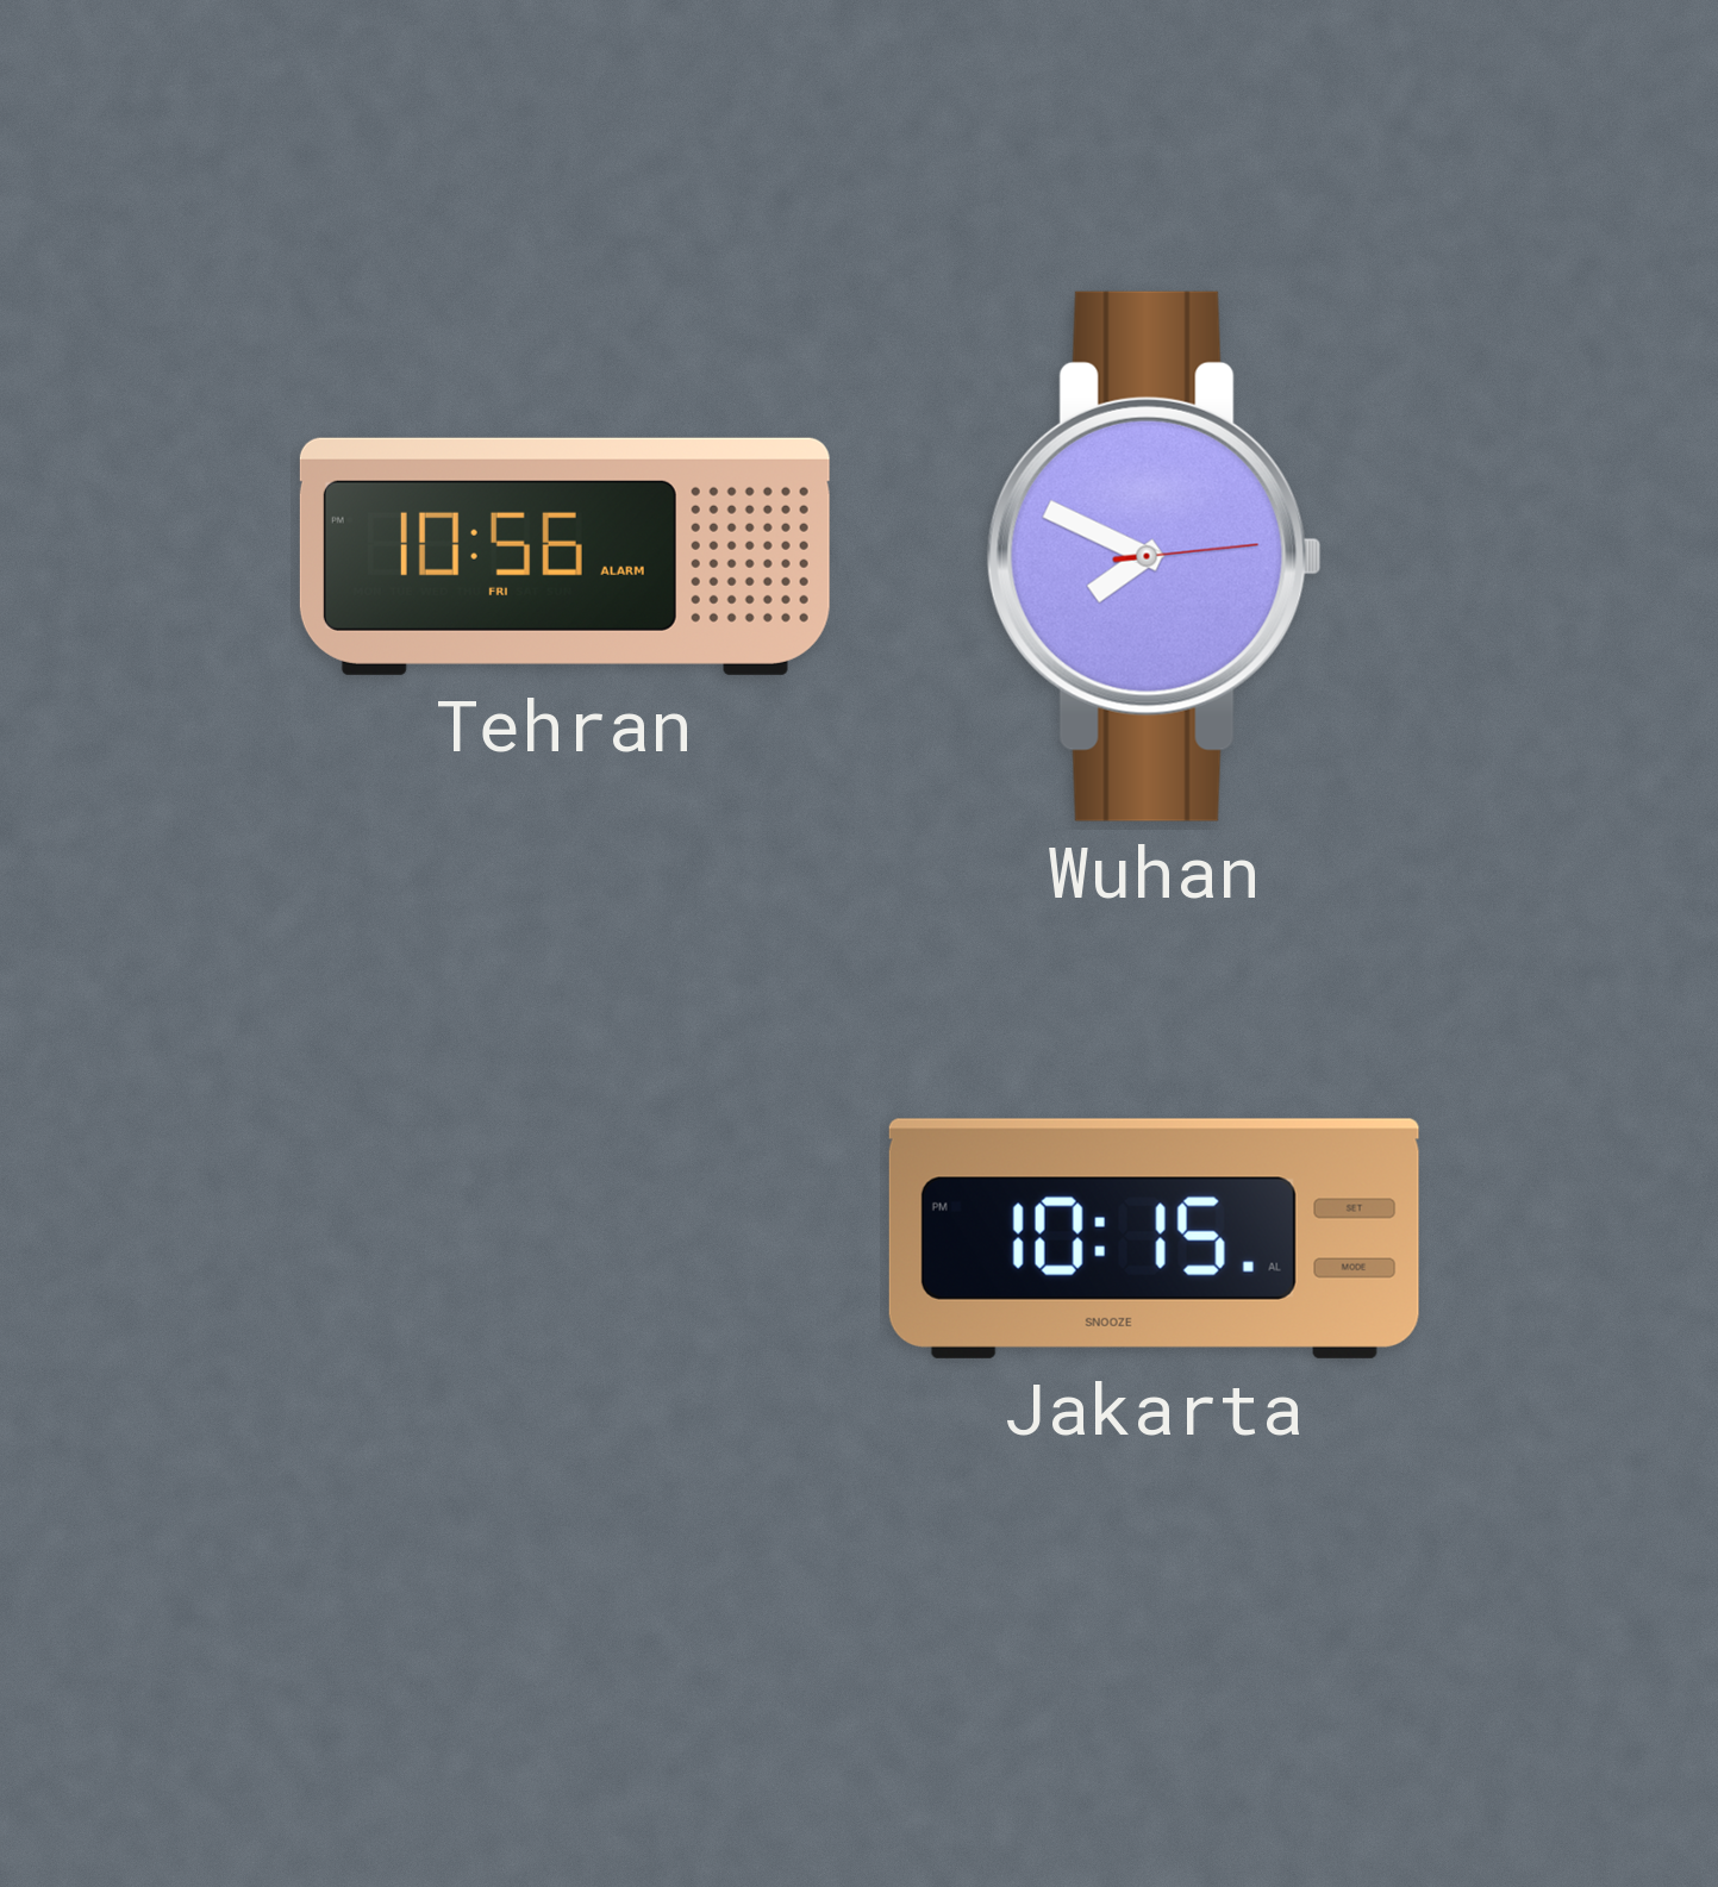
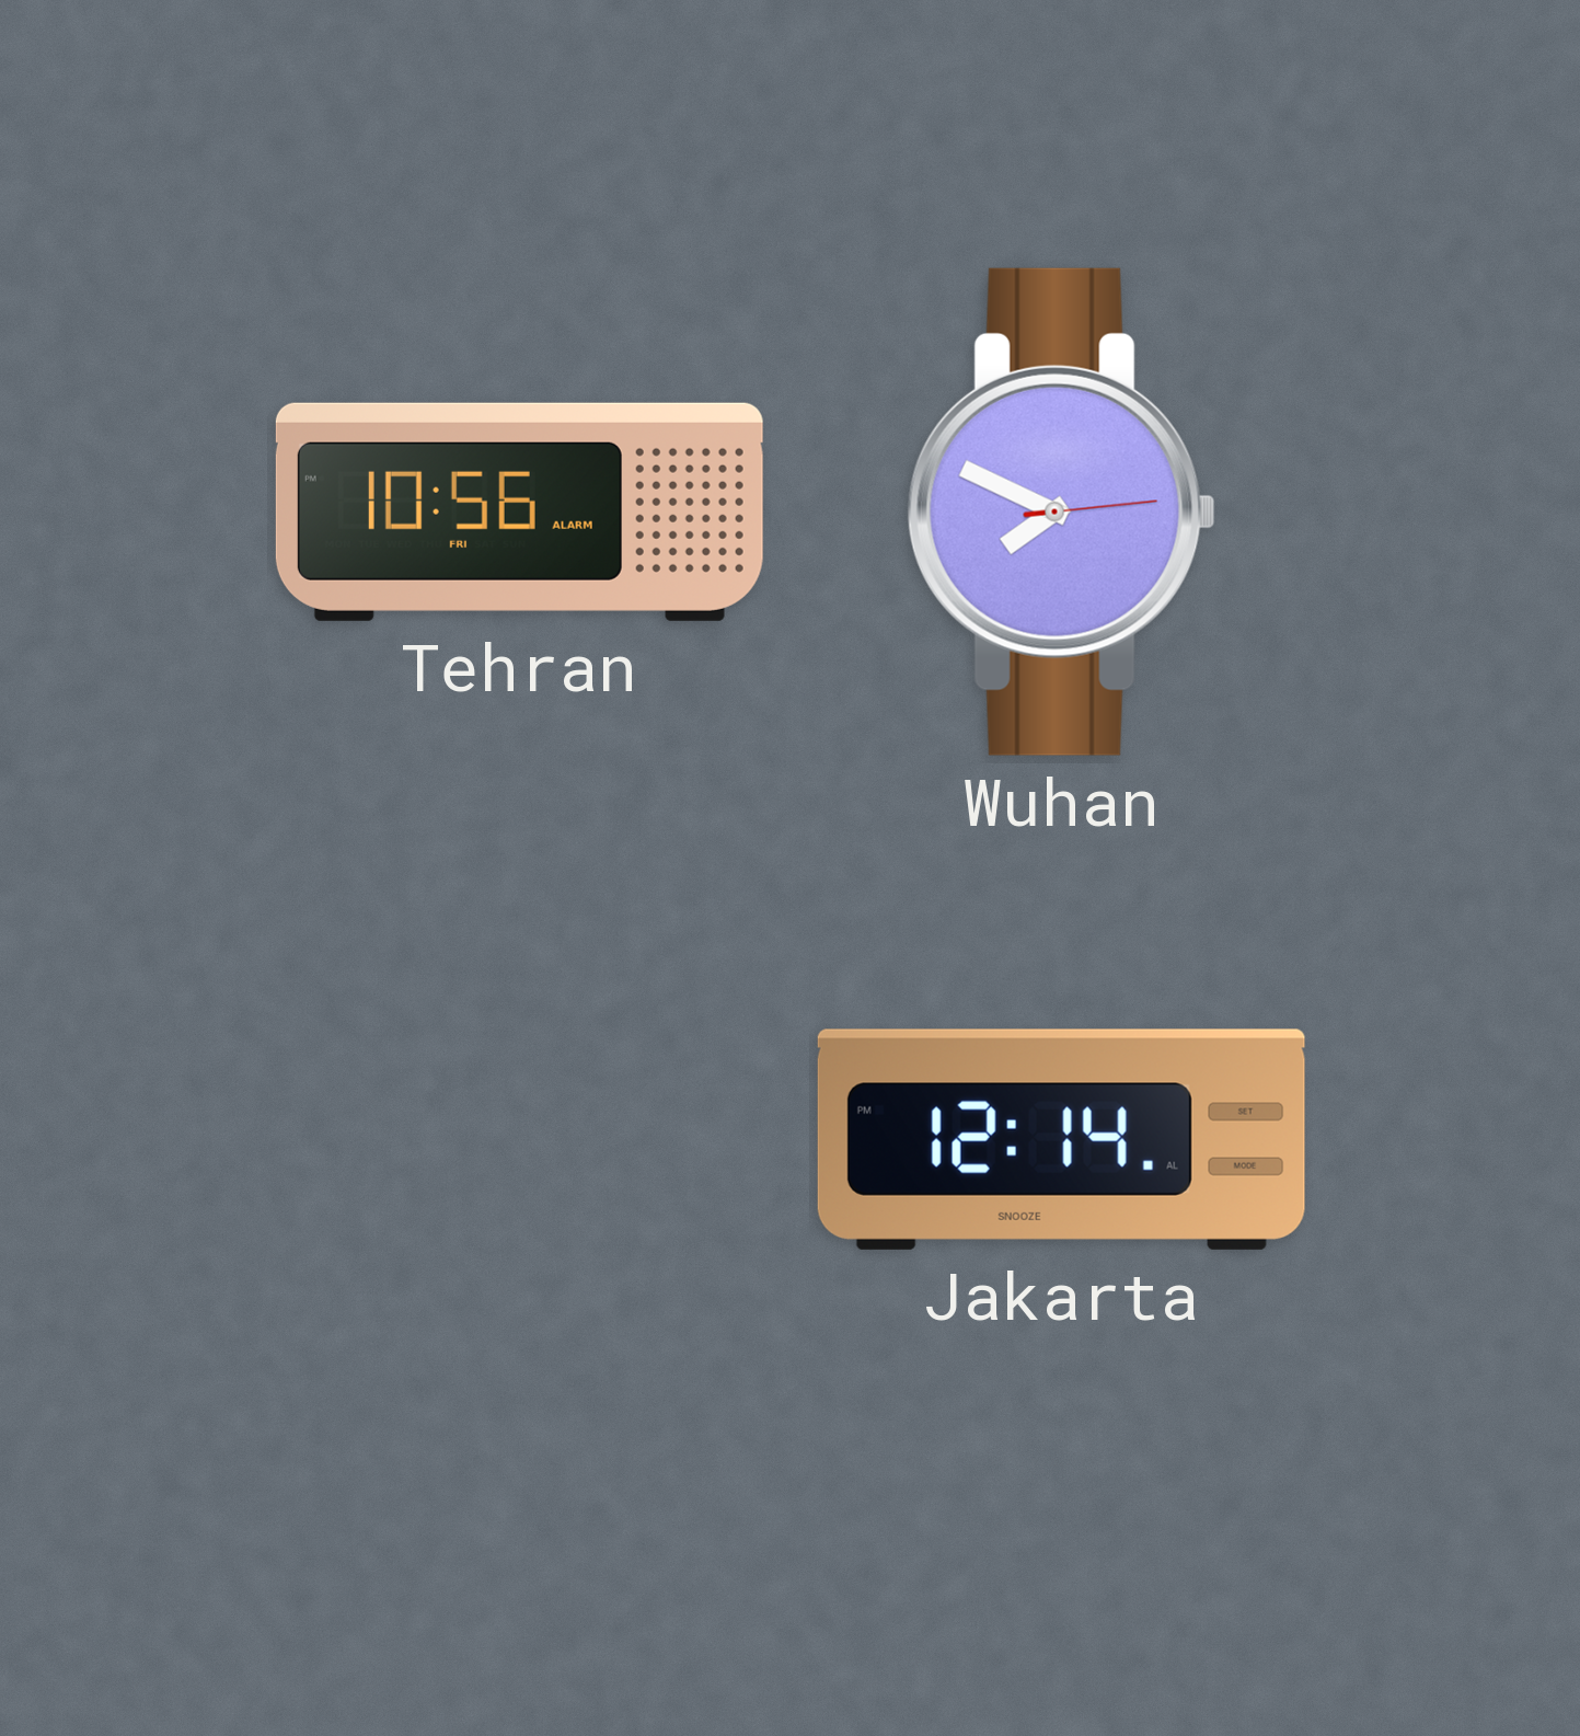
Jakarta: 10:15 -> 12:14 (1061, 1139)
